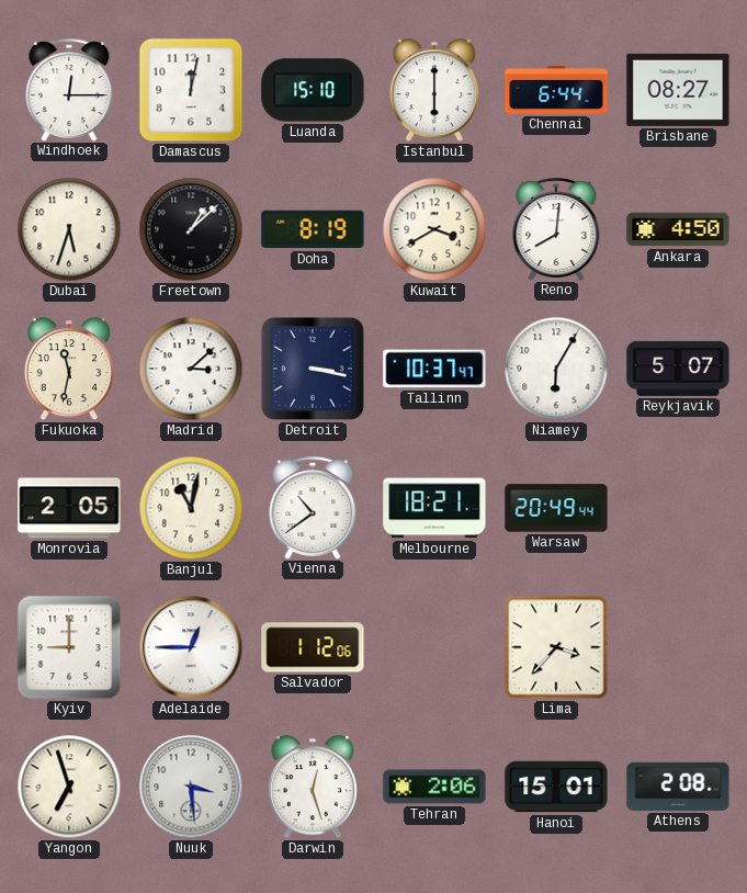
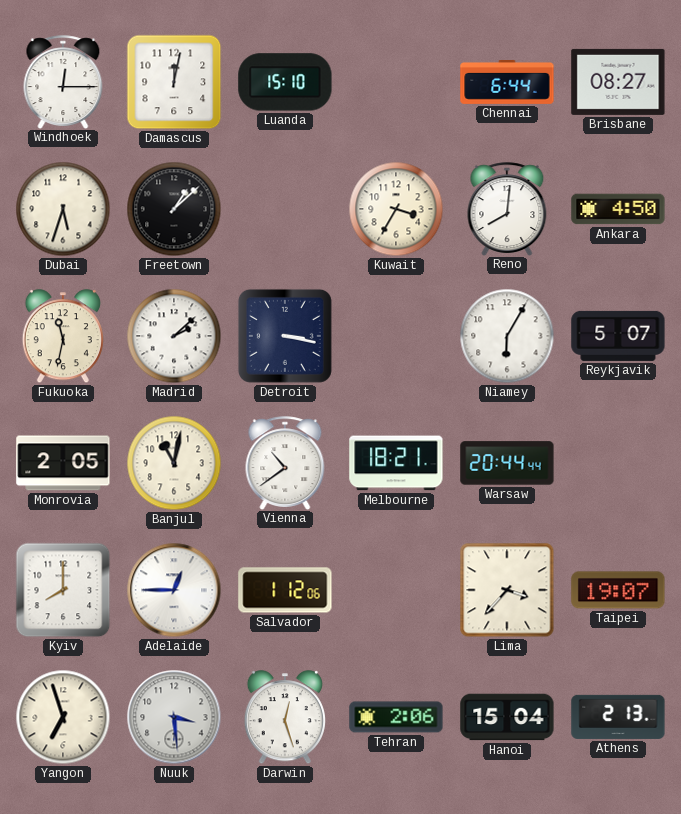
Istanbul: 6:00 -> none (434, 91)
Doha: 8:19 -> none (313, 229)
Kuwait: 3:40 -> 3:35 (396, 209)
Madrid: 3:08 -> 2:08 (174, 336)
Tallinn: 10:37 -> none (434, 369)
Warsaw: 20:49 -> 20:44 (507, 463)
Kyiv: 9:00 -> 8:00 (63, 590)
Taipei: none -> 19:07 (618, 590)
Hanoi: 15:01 -> 15:04 (507, 717)
Athens: 2:08 -> 2:13 (618, 717)
